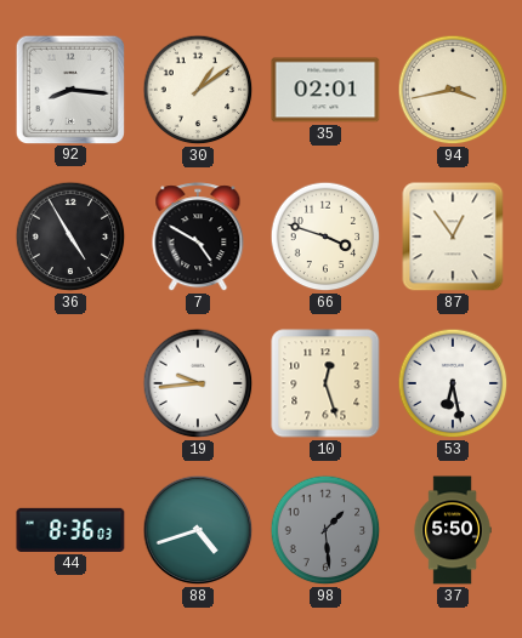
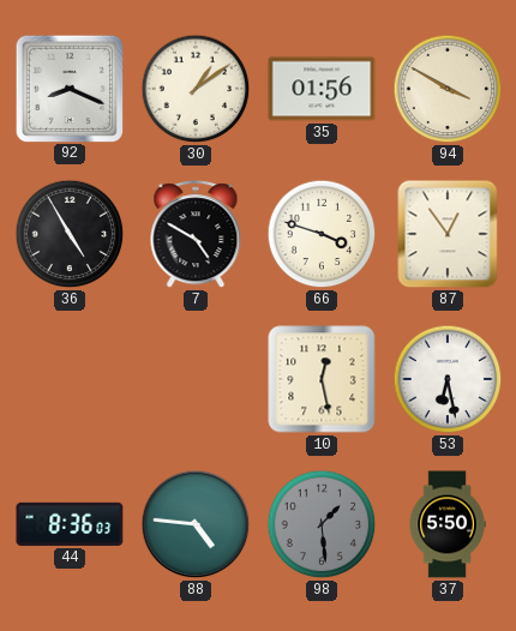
92: 8:16 -> 8:19 (68, 88)
35: 02:01 -> 01:56 (322, 89)
94: 3:43 -> 3:50 (448, 89)
19: 9:44 -> none (198, 383)
10: 12:27 -> 12:28 (322, 379)
88: 4:42 -> 4:46 (196, 524)
